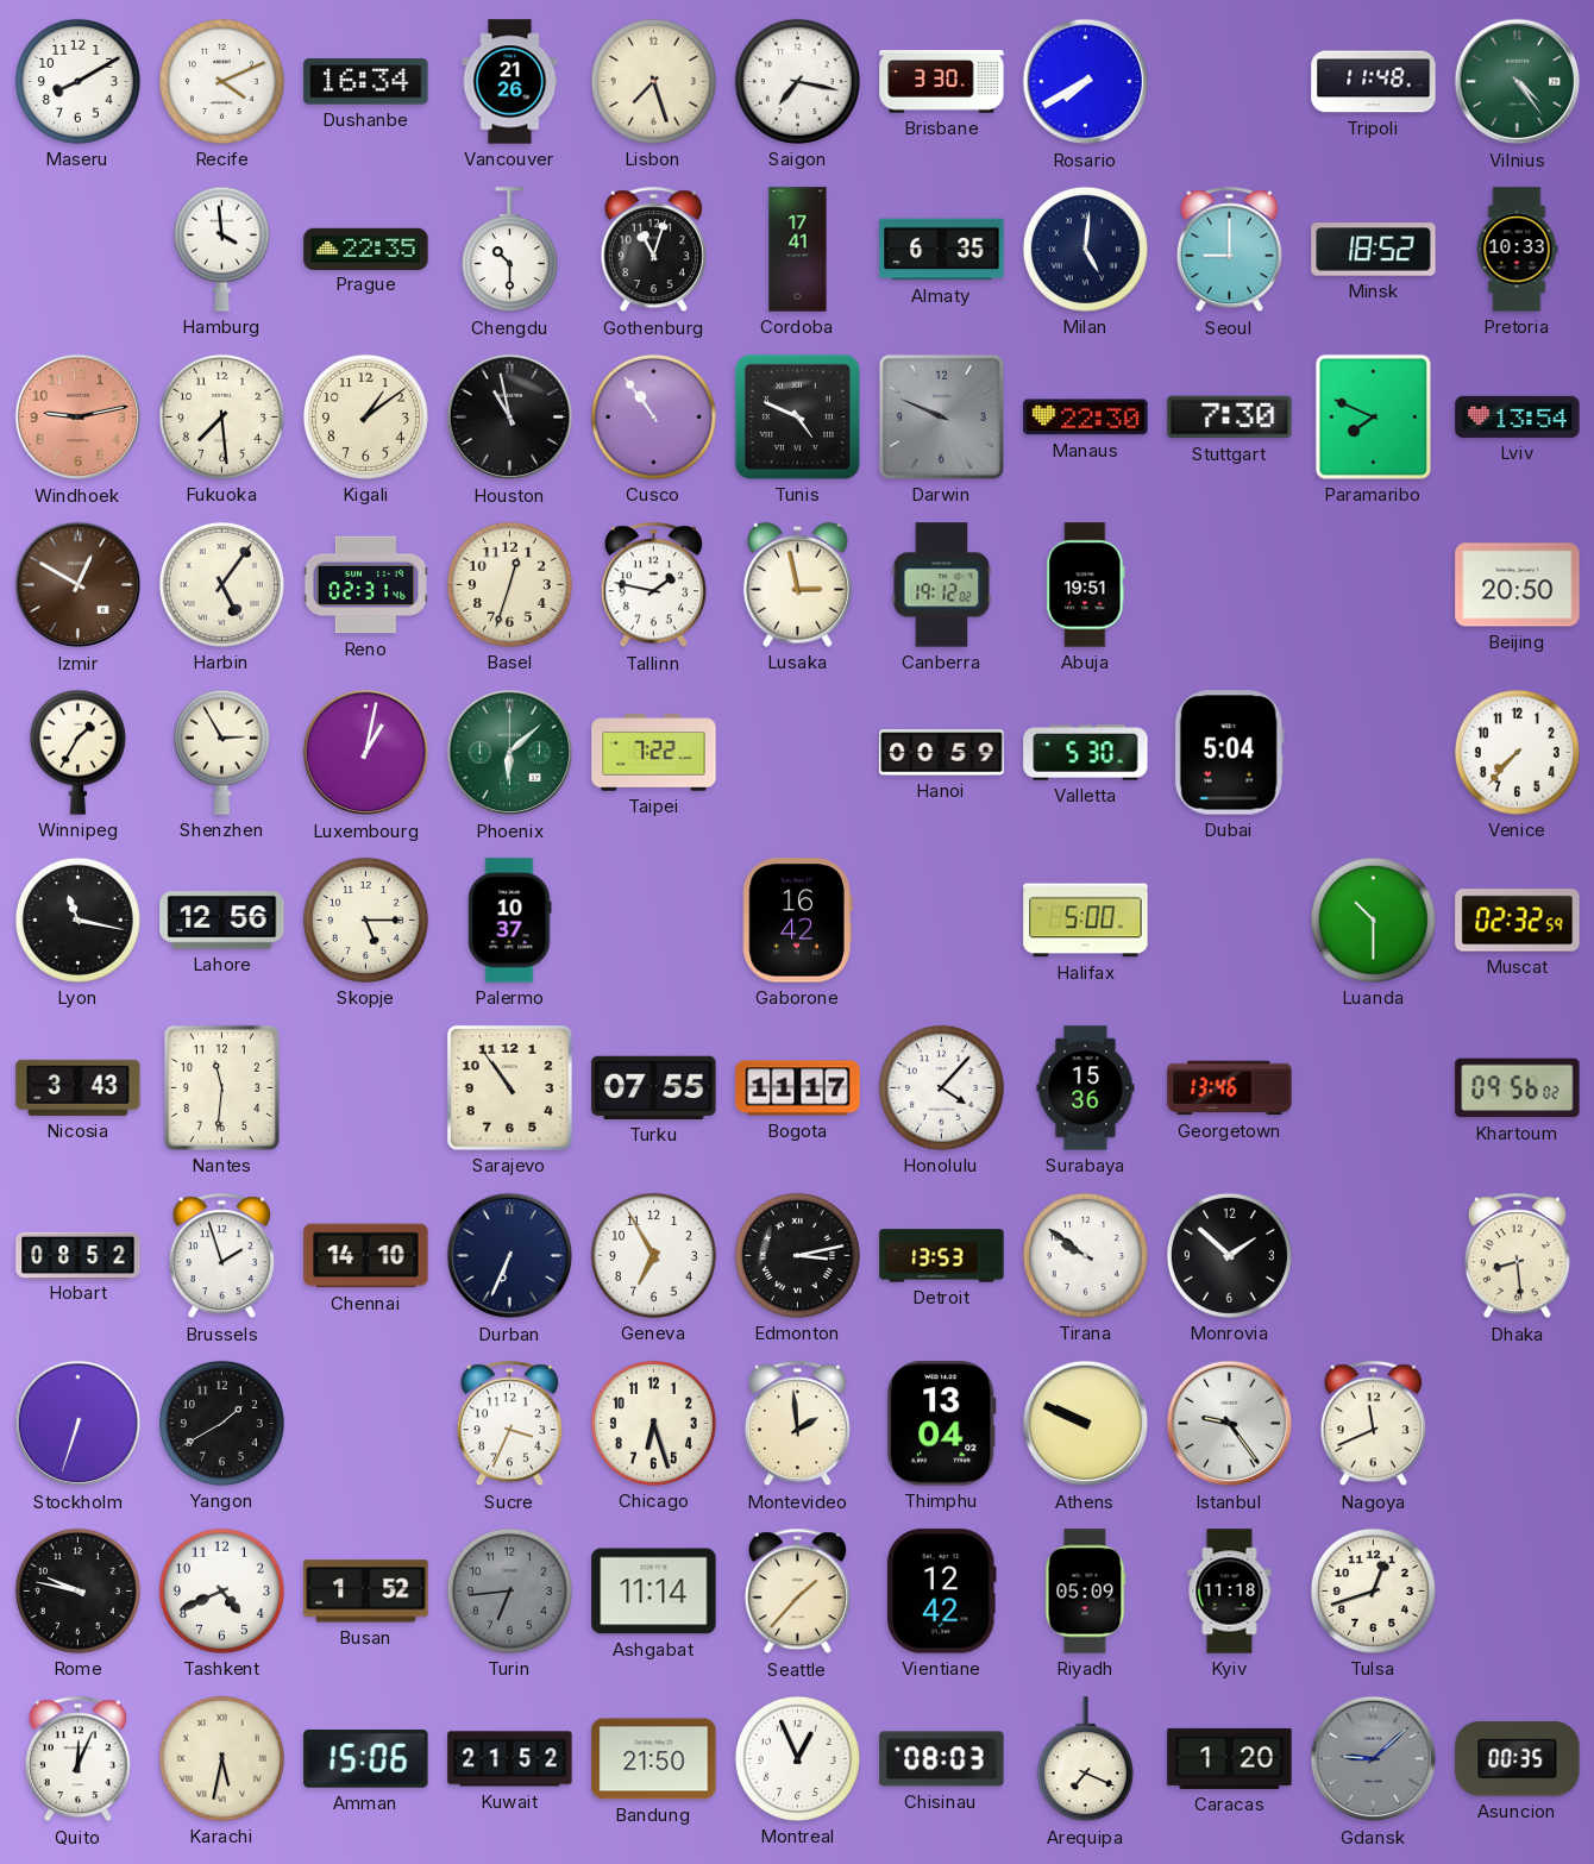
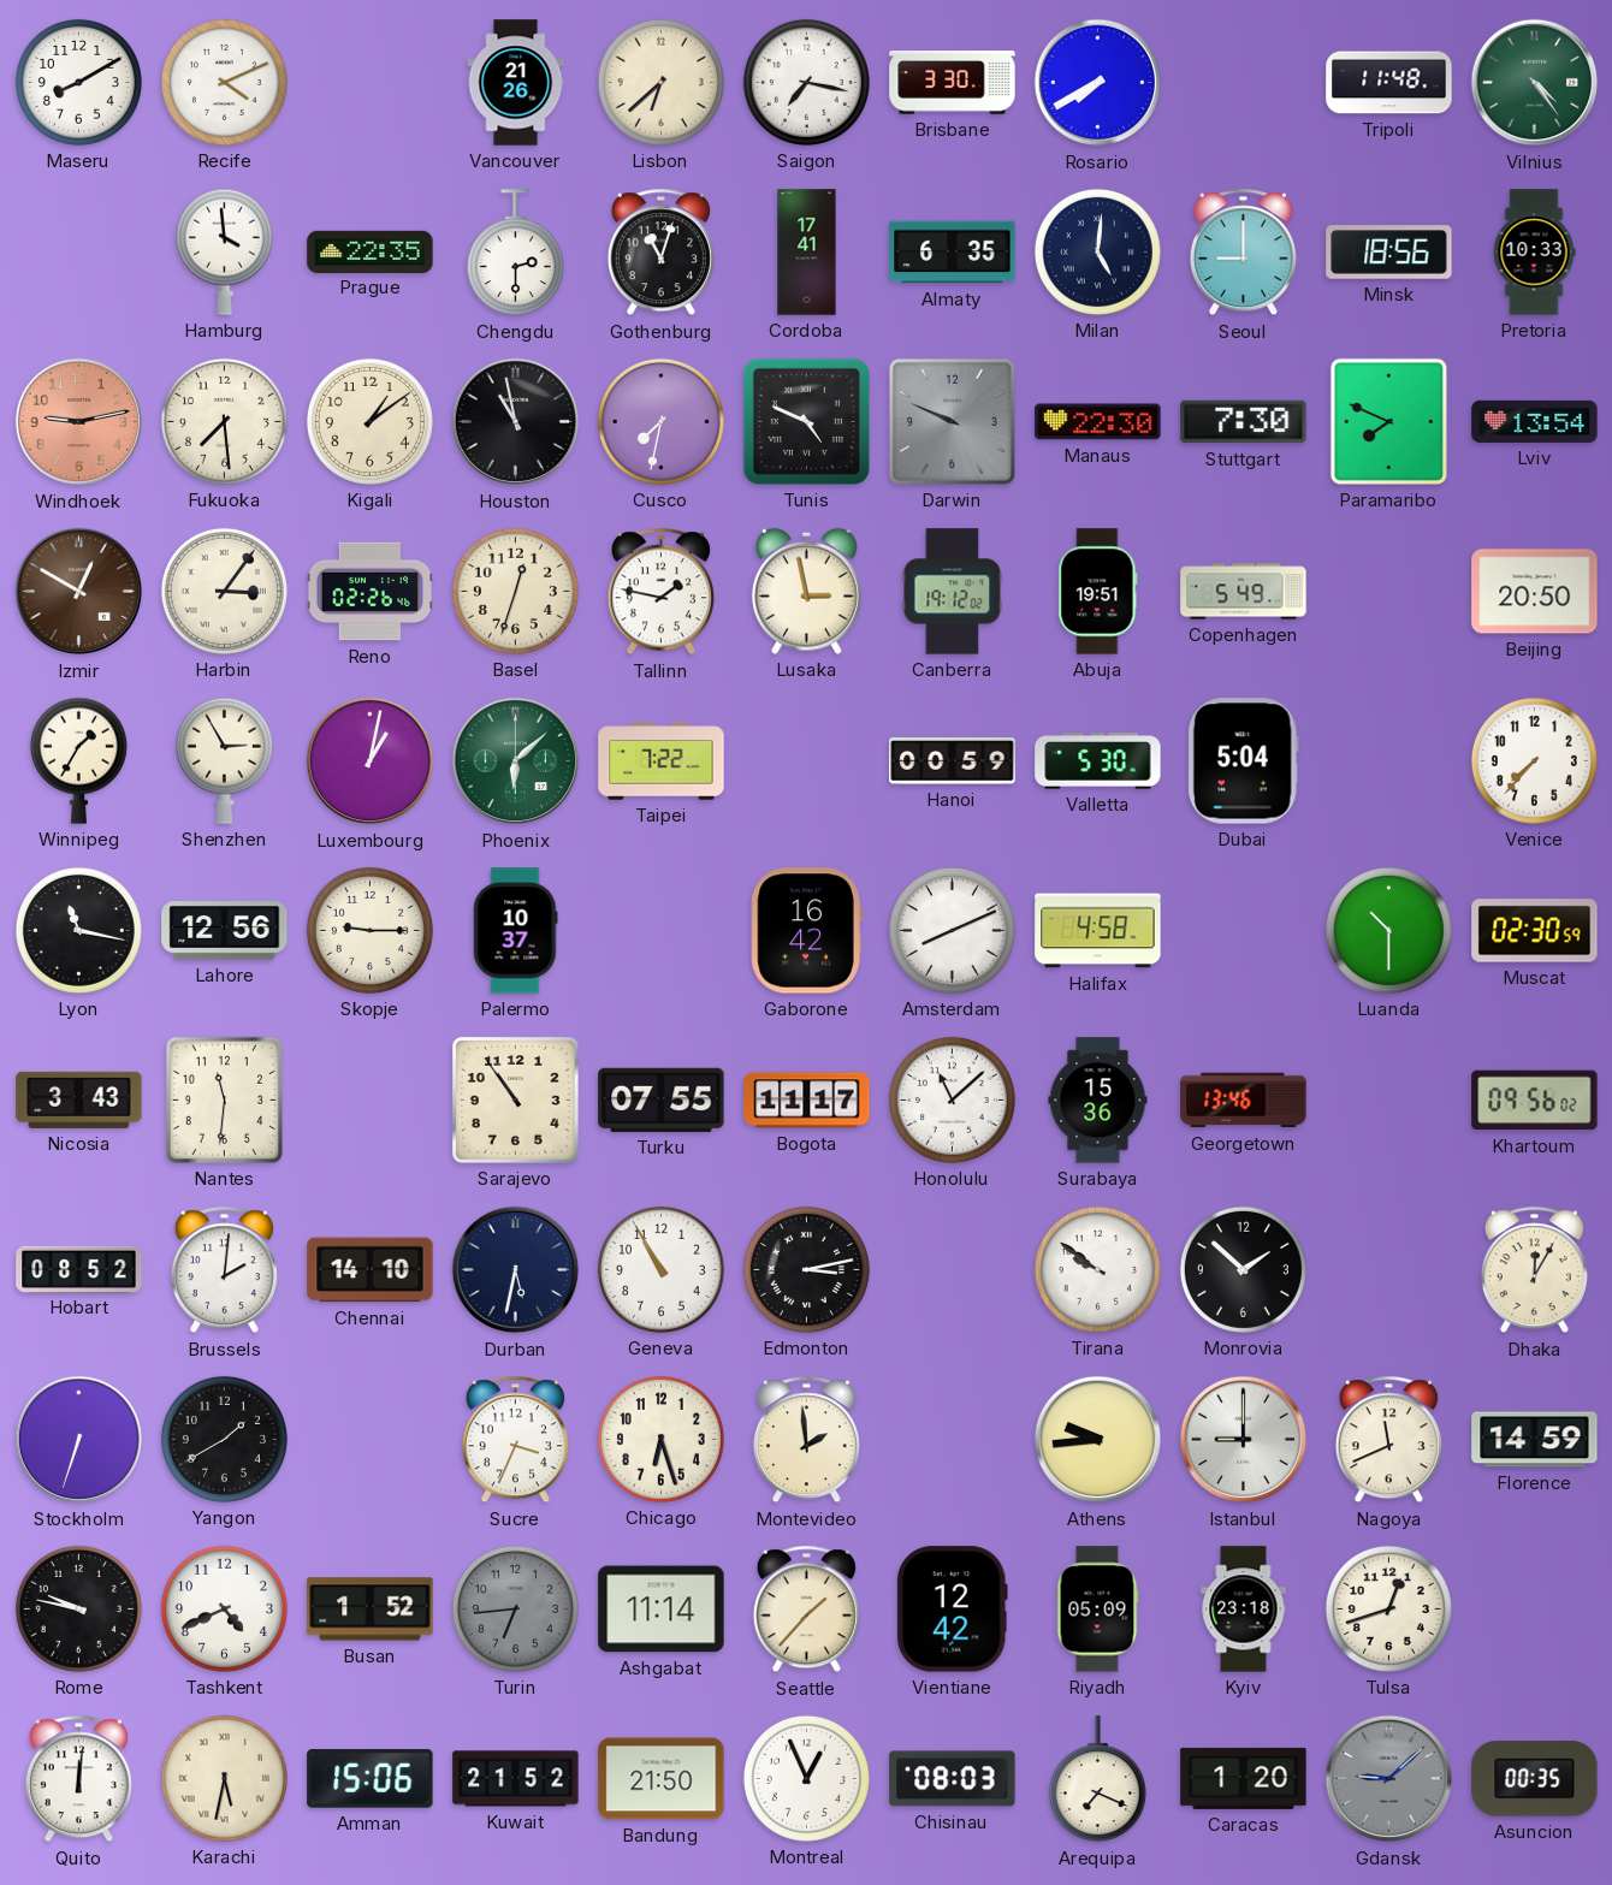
Dushanbe: 16:34 -> none (366, 82)
Lisbon: 7:27 -> 6:38 (660, 82)
Chengdu: 10:30 -> 2:30 (515, 253)
Minsk: 18:52 -> 18:56 (1389, 253)
Cusco: 10:54 -> 7:32 (660, 421)
Harbin: 5:06 -> 3:06 (224, 591)
Reno: 02:31 -> 02:26 (371, 592)
Copenhagen: none -> 5:49 (1244, 592)
Skopje: 5:15 -> 9:15 (369, 930)
Amsterdam: none -> 8:11 (952, 930)
Halifax: 5:00 -> 4:58 (1098, 931)
Muscat: 02:32 -> 02:30 (1535, 931)
Honolulu: 4:07 -> 11:08 (952, 1099)
Brussels: 1:57 -> 2:01 (224, 1270)
Durban: 6:34 -> 5:32 (516, 1270)
Geneva: 6:55 -> 10:55 (660, 1269)
Detroit: 13:53 -> none (942, 1256)
Dhaka: 8:29 -> 12:05 (1534, 1270)
Thimphu: 13:04 -> none (941, 1424)
Athens: 9:49 -> 9:44 (1098, 1440)
Istanbul: 9:24 -> 9:00 (1244, 1440)
Florence: none -> 14:59 (1535, 1440)
Kyiv: 11:18 -> 23:18 (1244, 1610)
Quito: 12:04 -> 12:01 (78, 1779)
